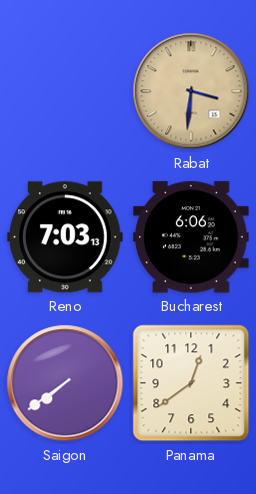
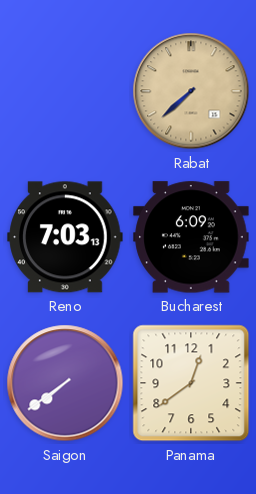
Rabat: 3:31 -> 7:38 (191, 91)
Bucharest: 6:06 -> 6:09 (191, 237)
